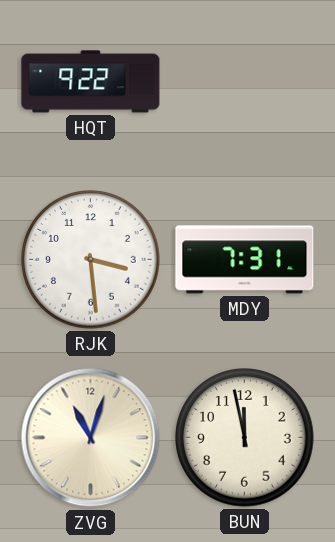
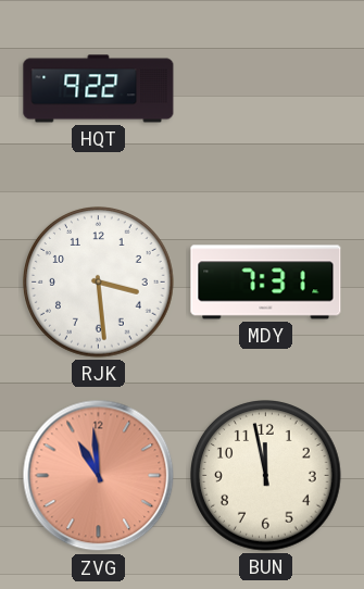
ZVG: 11:03 -> 10:59 (99, 476)
ZVG dial: cream -> salmon (99, 476)
